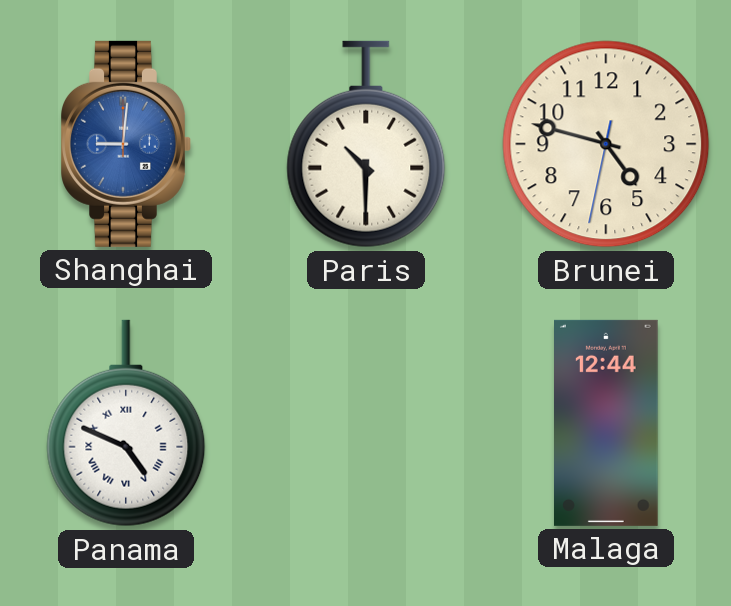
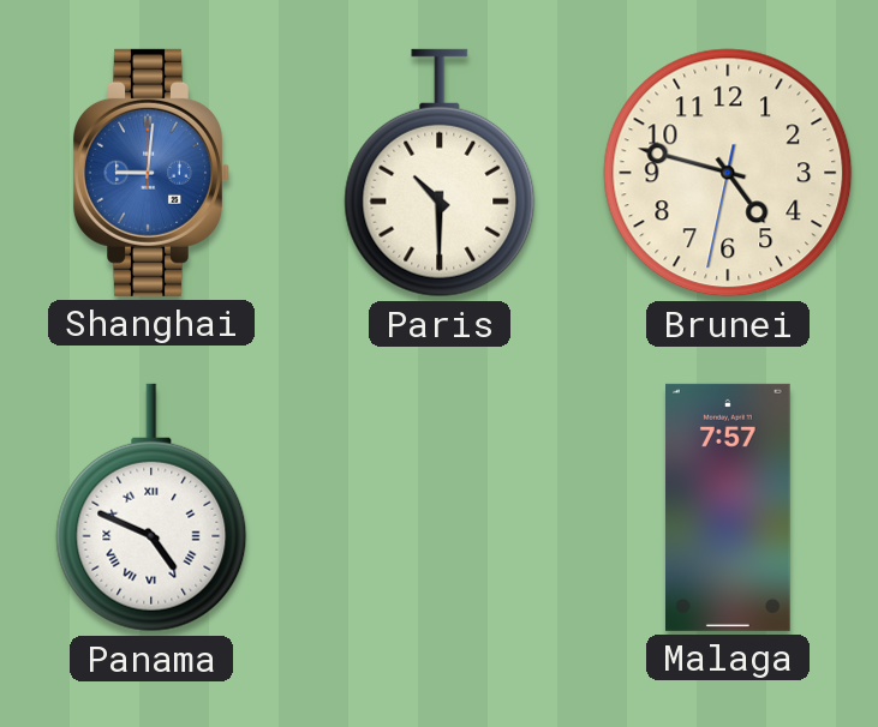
Malaga: 12:44 -> 7:57 (729, 507)
